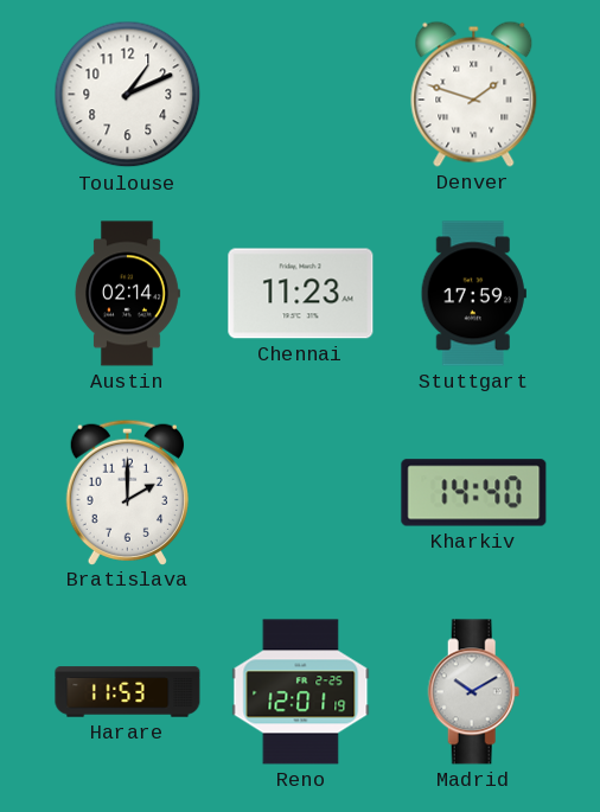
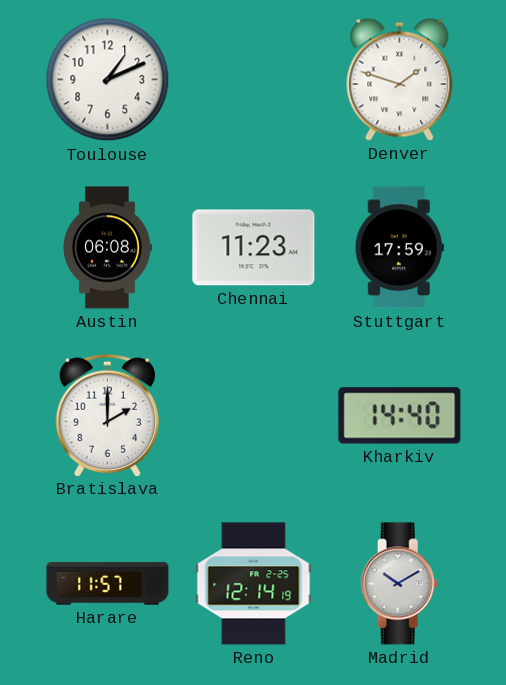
Austin: 02:14 -> 06:08 (108, 248)
Harare: 11:53 -> 11:57 (108, 584)
Reno: 12:01 -> 12:14 (254, 584)
